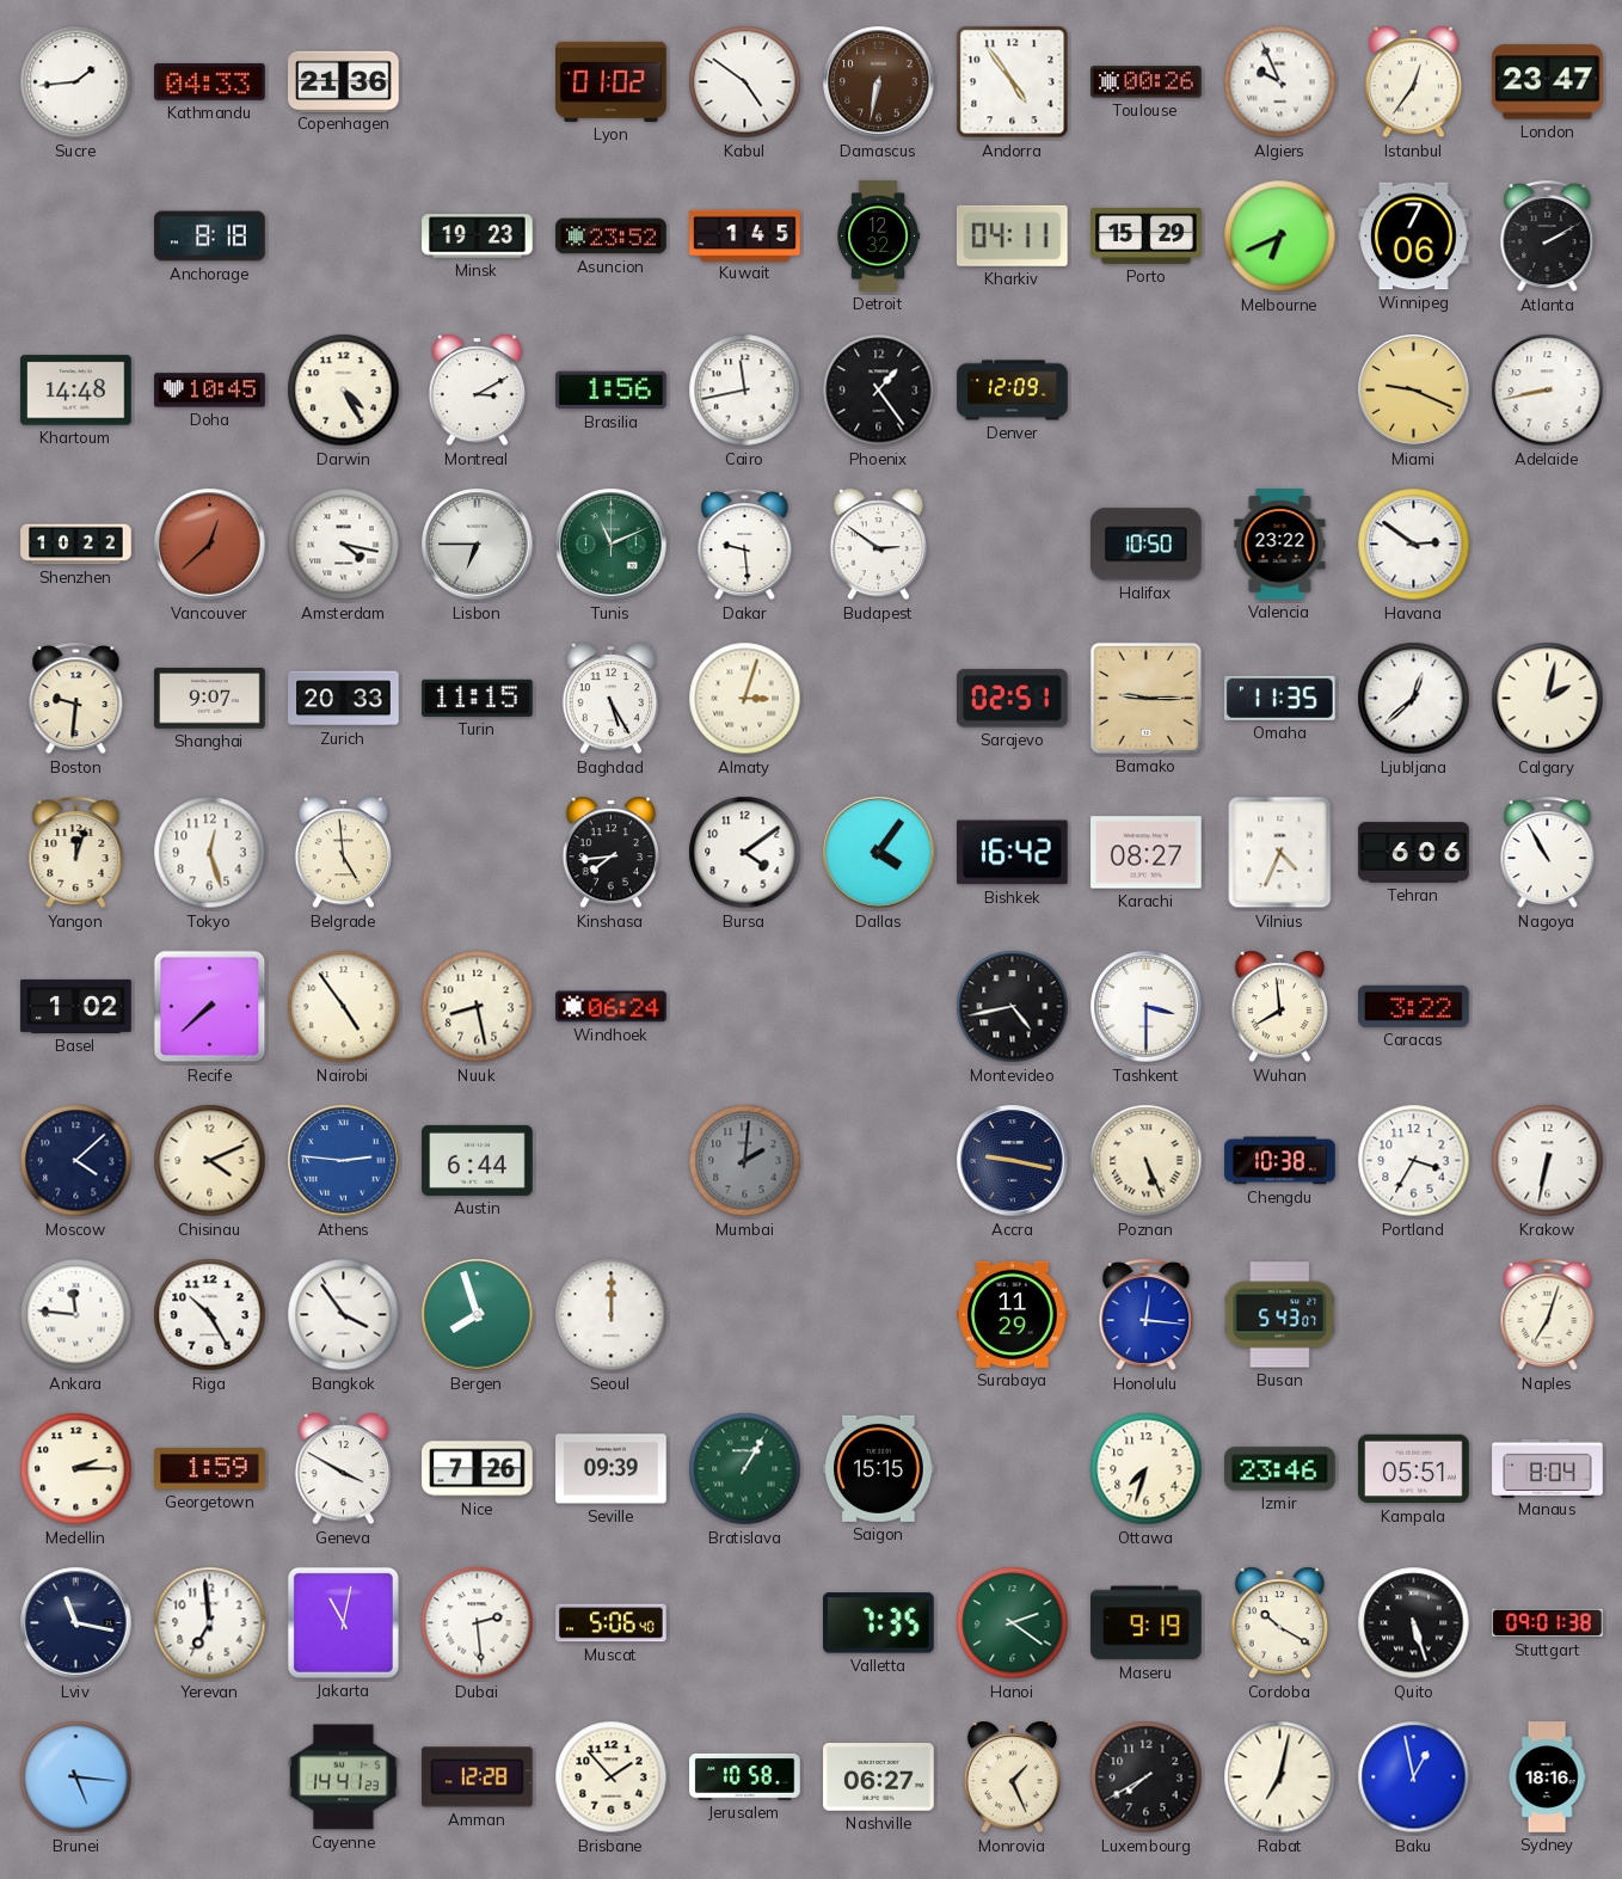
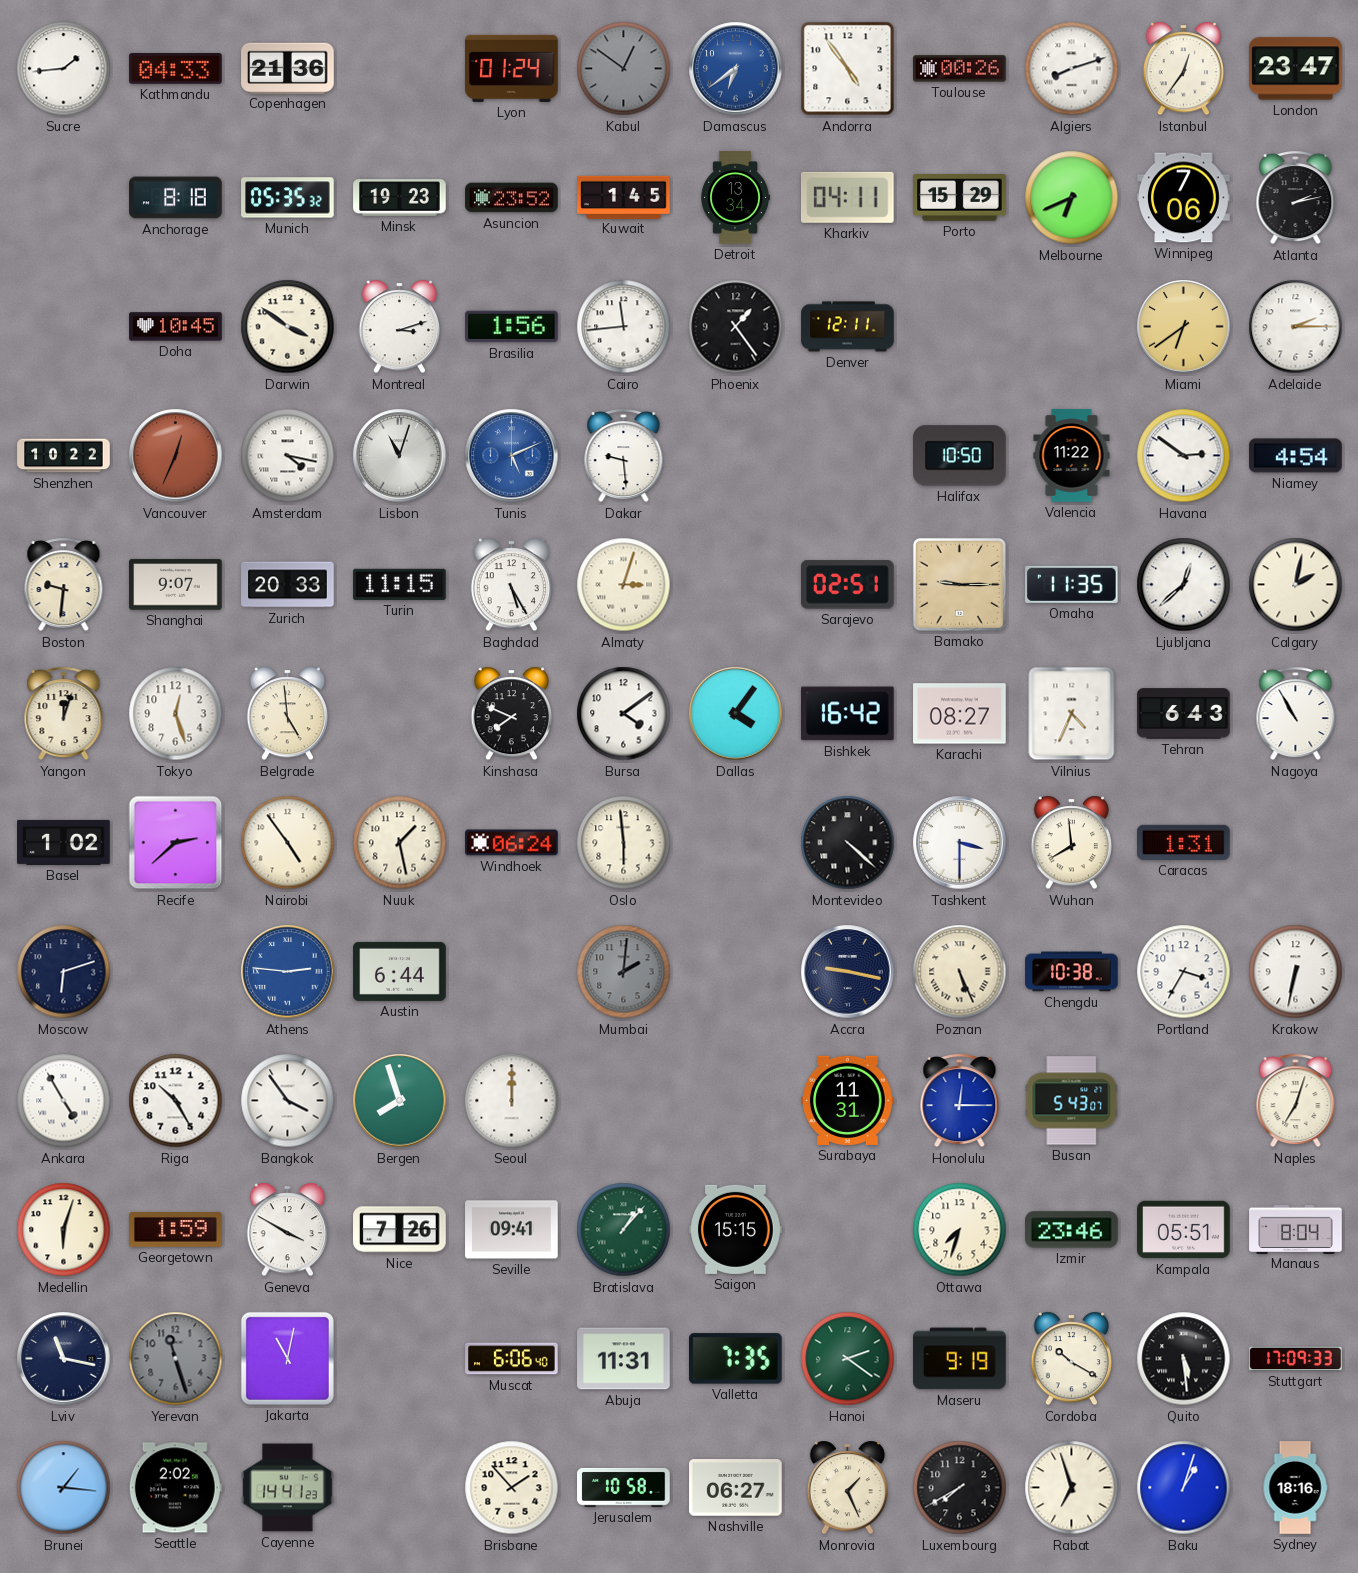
Lyon: 01:02 -> 01:24 (512, 68)
Kabul: 4:51 -> 12:51 (624, 69)
Kabul dial: white -> grey (624, 69)
Damascus: 6:32 -> 6:39 (736, 69)
Damascus dial: brown -> blue (736, 69)
Algiers: 9:56 -> 8:12 (1072, 69)
Munich: none -> 05:35 (288, 198)
Detroit: 12:32 -> 13:34 (735, 198)
Atlanta: 2:10 -> 2:13 (1296, 198)
Khartoum: 14:48 -> none (76, 391)
Darwin: 4:25 -> 3:51 (288, 327)
Montreal: 3:10 -> 3:12 (400, 327)
Cairo: 11:43 -> 11:44 (624, 327)
Denver: 12:09 -> 12:11 (848, 327)
Miami: 9:19 -> 6:39 (1184, 327)
Adelaide: 8:43 -> 2:15 (1296, 327)
Vancouver: 12:38 -> 12:34 (176, 456)
Lisbon: 6:45 -> 11:03 (400, 456)
Tunis: 11:11 -> 5:11 (512, 456)
Tunis dial: green -> blue (512, 456)
Budapest: 2:51 -> none (879, 545)
Valencia: 23:22 -> 11:22 (1072, 456)
Niamey: none -> 4:54 (1296, 456)
Kinshasa: 7:44 -> 7:49 (512, 714)
Tehran: 6:06 -> 6:43 (1184, 714)
Recife: 7:38 -> 2:38 (176, 843)
Nuuk: 8:28 -> 1:28 (400, 843)
Oslo: none -> 5:59 (624, 843)
Montevideo: 4:43 -> 4:22 (848, 843)
Caracas: 3:22 -> 1:31 (1184, 842)
Moscow: 4:08 -> 6:12 (64, 972)
Chisinau: 4:11 -> none (210, 1161)
Ankara: 11:46 -> 4:55 (64, 1101)
Surabaya: 11:29 -> 11:31 (848, 1100)
Honolulu: 12:16 -> 12:15 (960, 1101)
Medellin: 2:15 -> 6:03 (64, 1230)
Seville: 09:39 -> 09:41 (512, 1230)
Bratislava: 1:05 -> 1:07 (624, 1230)
Yerevan: 6:59 -> 11:27 (176, 1359)
Yerevan dial: white -> grey (176, 1359)
Dubai: 2:29 -> none (478, 1623)
Muscat: 5:06 -> 6:06 (512, 1359)
Abuja: none -> 11:31 (624, 1359)
Quito: 5:27 -> 5:29 (1184, 1359)
Stuttgart: 09:01 -> 17:09 (1296, 1359)
Brunei: 5:16 -> 1:16 (64, 1488)
Seattle: none -> 2:02 (175, 1488)
Amman: 12:28 -> none (478, 1777)
Rabat: 7:02 -> 6:57 (1072, 1488)
Baku: 12:58 -> 1:03 (1184, 1488)
